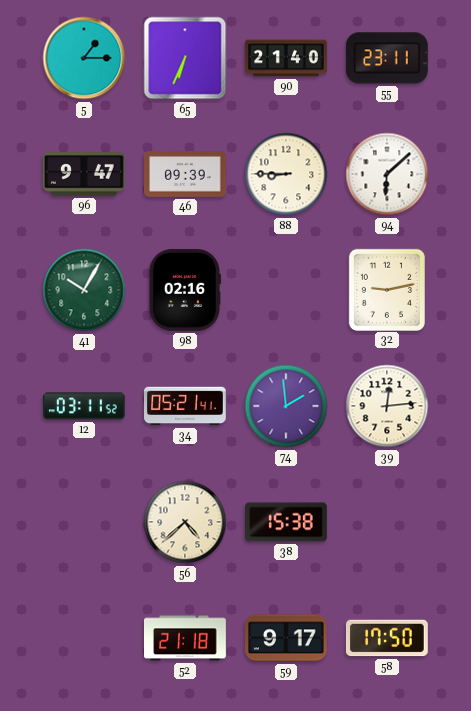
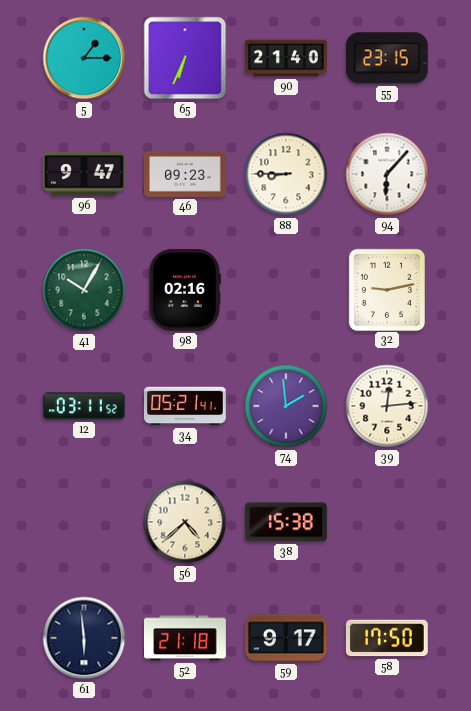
55: 23:11 -> 23:15 (387, 58)
46: 09:39 -> 09:23 (186, 175)
94: 6:08 -> 6:07 (387, 174)
61: none -> 5:59 (84, 638)
